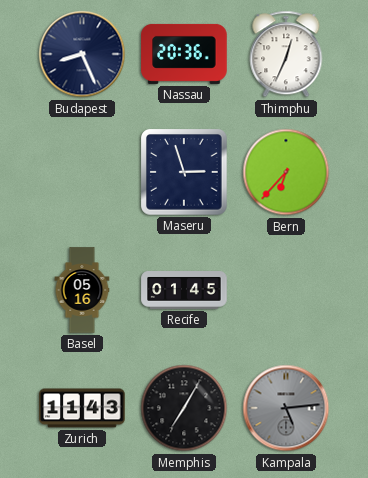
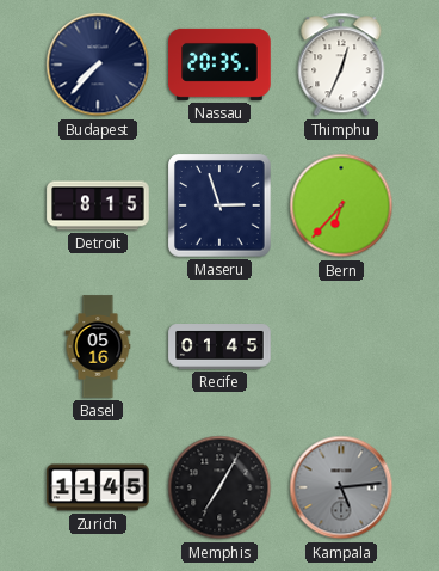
Budapest: 8:26 -> 7:37 (98, 65)
Nassau: 20:36 -> 20:35 (219, 65)
Detroit: none -> 8:15 (98, 205)
Zurich: 11:43 -> 11:45 (98, 487)
